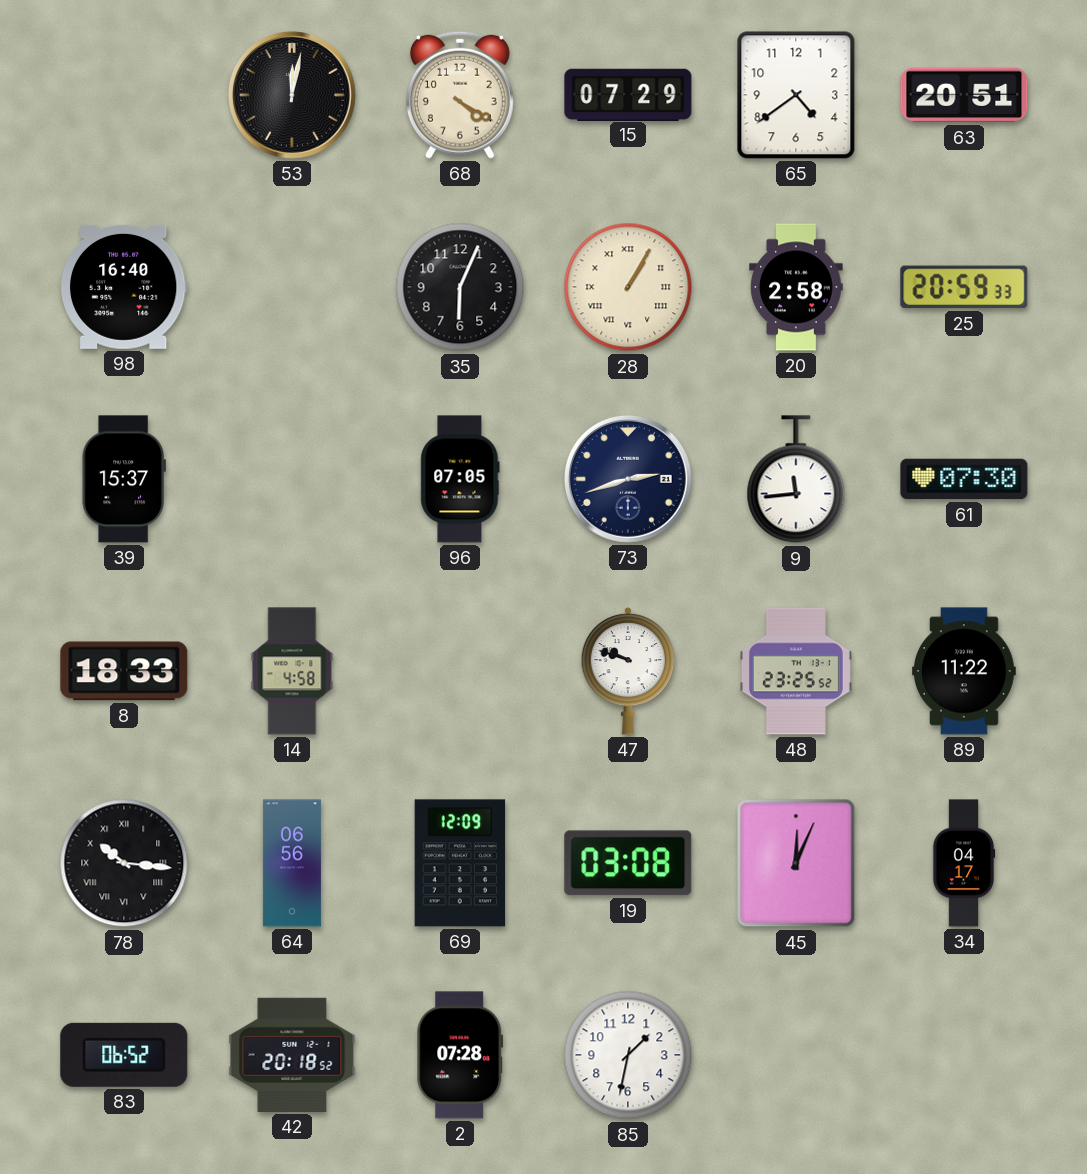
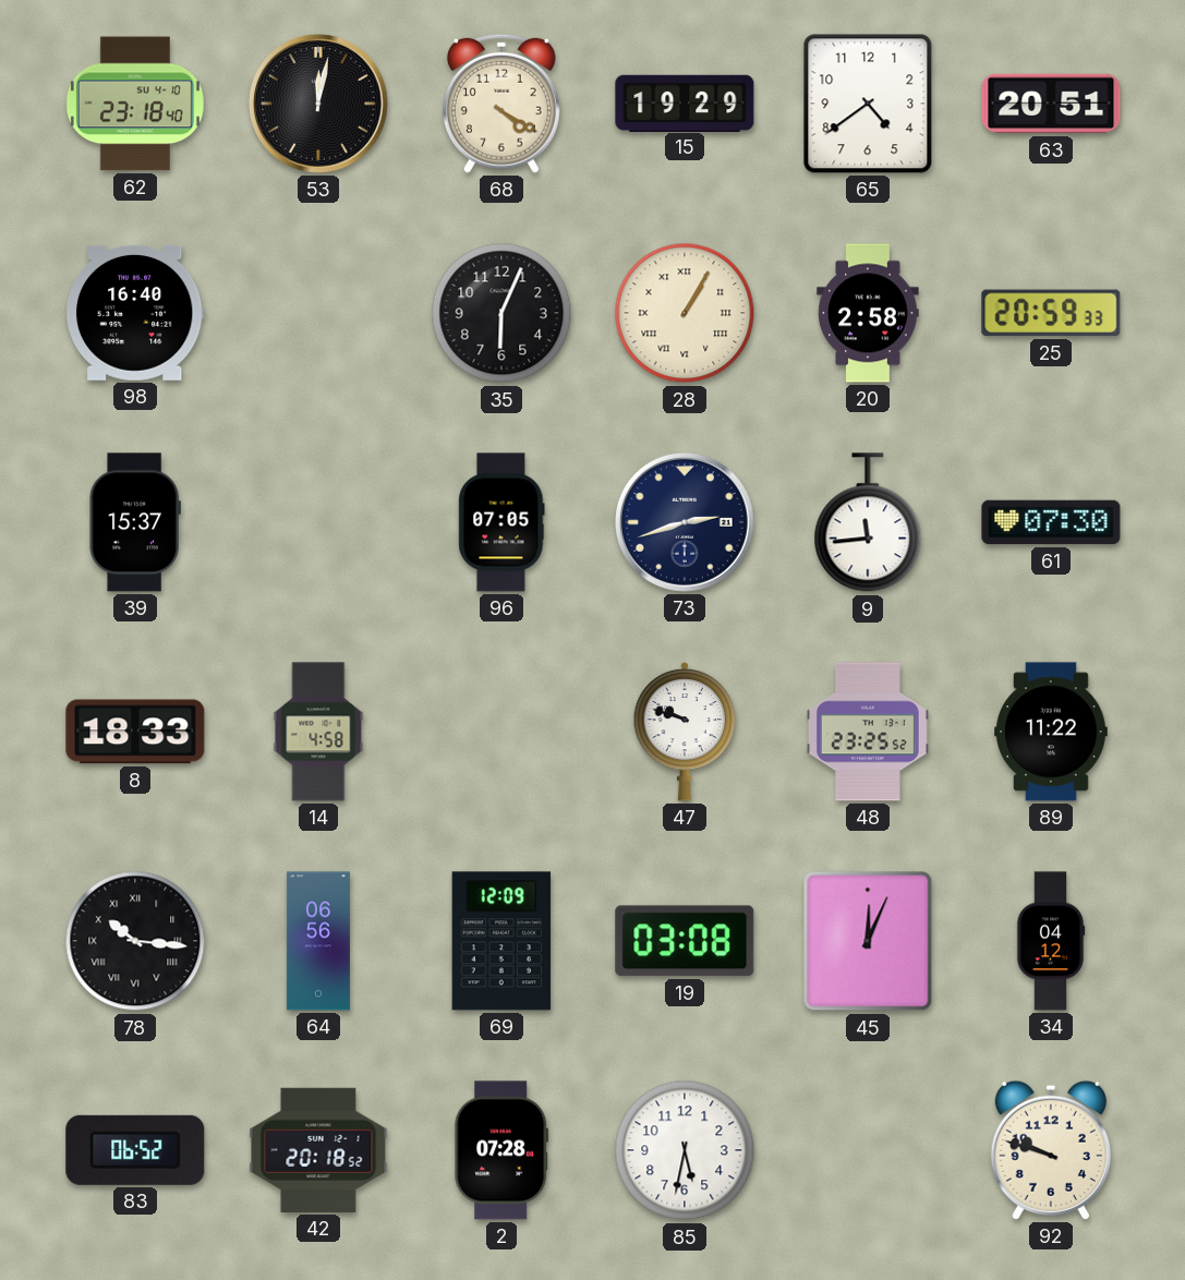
62: none -> 23:18 (135, 104)
15: 07:29 -> 19:29 (685, 102)
34: 04:17 -> 04:12 (1051, 941)
85: 1:32 -> 5:32 (685, 1150)
92: none -> 9:48 (1051, 1150)
